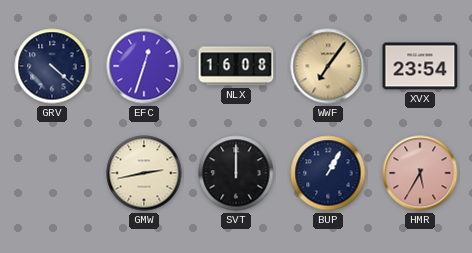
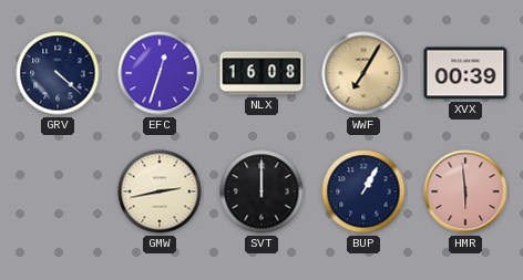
WWF: 7:06 -> 7:05 (363, 73)
XVX: 23:54 -> 00:39 (465, 73)
HMR: 5:35 -> 5:59 (465, 191)
